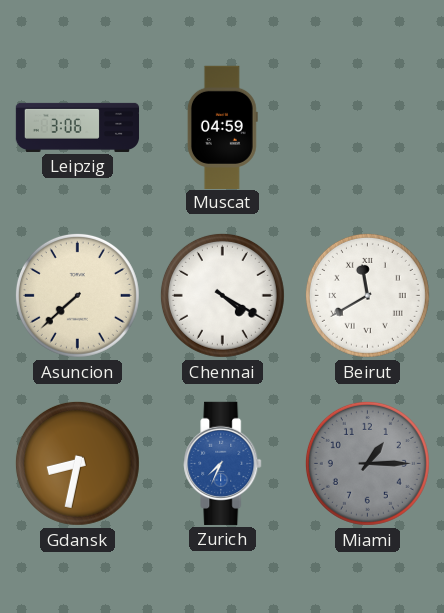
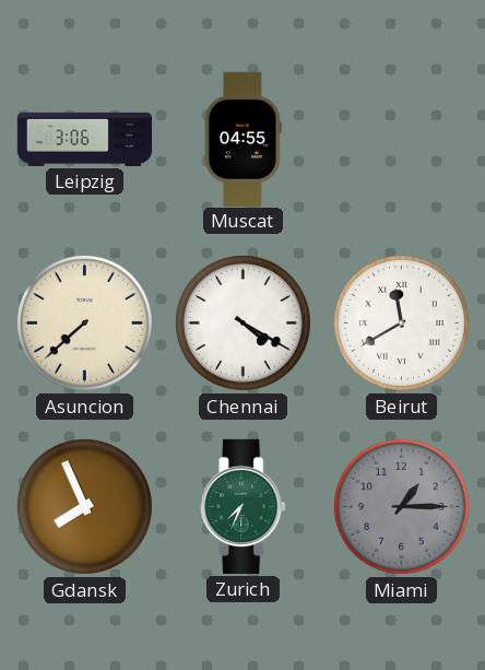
Muscat: 04:59 -> 04:55 (242, 139)
Gdansk: 8:32 -> 7:56 (84, 506)
Zurich dial: blue -> green (244, 506)
